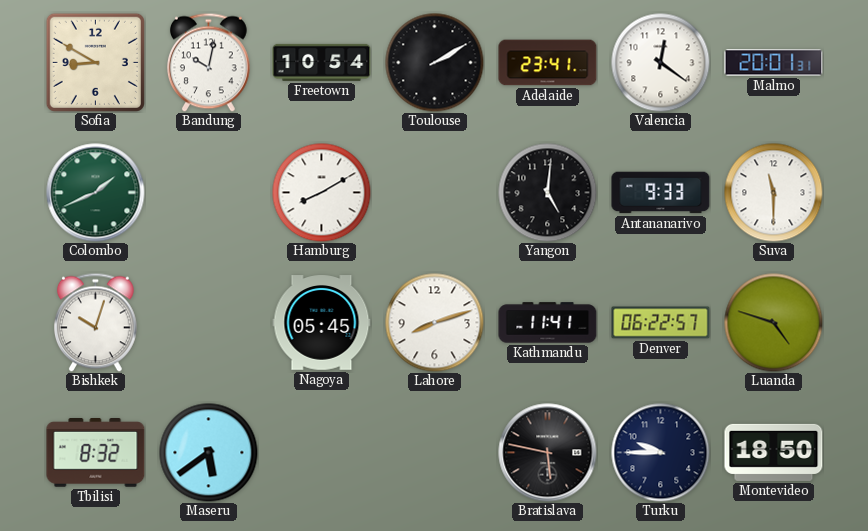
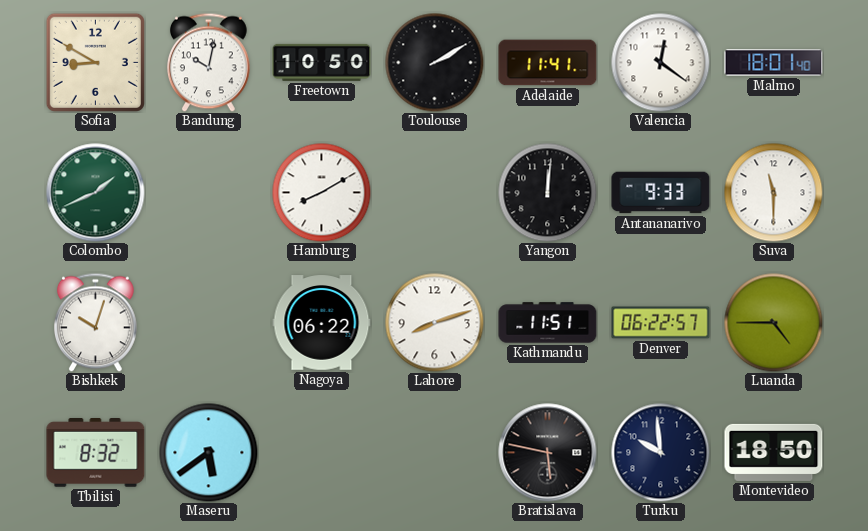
Freetown: 10:54 -> 10:50 (322, 62)
Adelaide: 23:41 -> 11:41 (548, 63)
Malmo: 20:01 -> 18:01 (774, 63)
Yangon: 5:01 -> 12:01 (548, 193)
Nagoya: 05:45 -> 06:22 (322, 323)
Kathmandu: 11:41 -> 11:51 (548, 323)
Luanda: 4:48 -> 4:45 (774, 323)
Turku: 9:45 -> 9:59 (661, 453)
